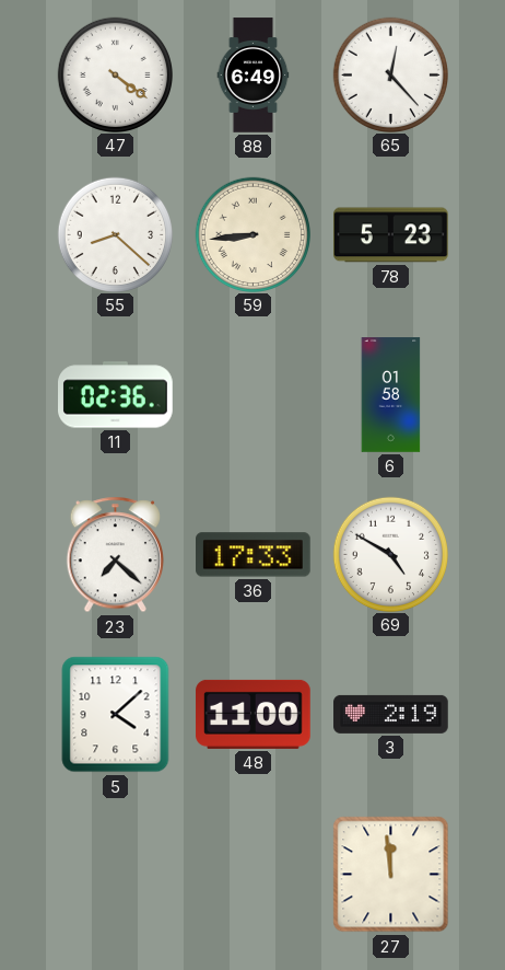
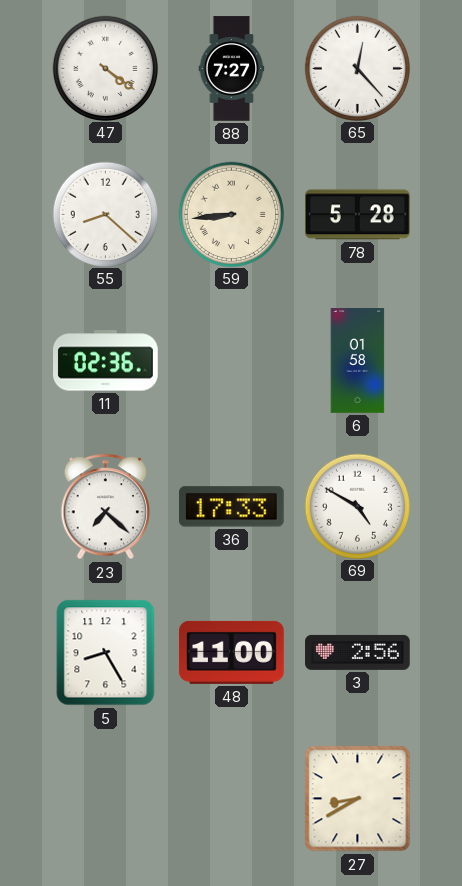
88: 6:49 -> 7:27 (232, 69)
78: 5:23 -> 5:28 (358, 215)
5: 4:08 -> 8:25 (106, 653)
3: 2:19 -> 2:56 (358, 652)
27: 11:59 -> 8:40 (358, 799)
